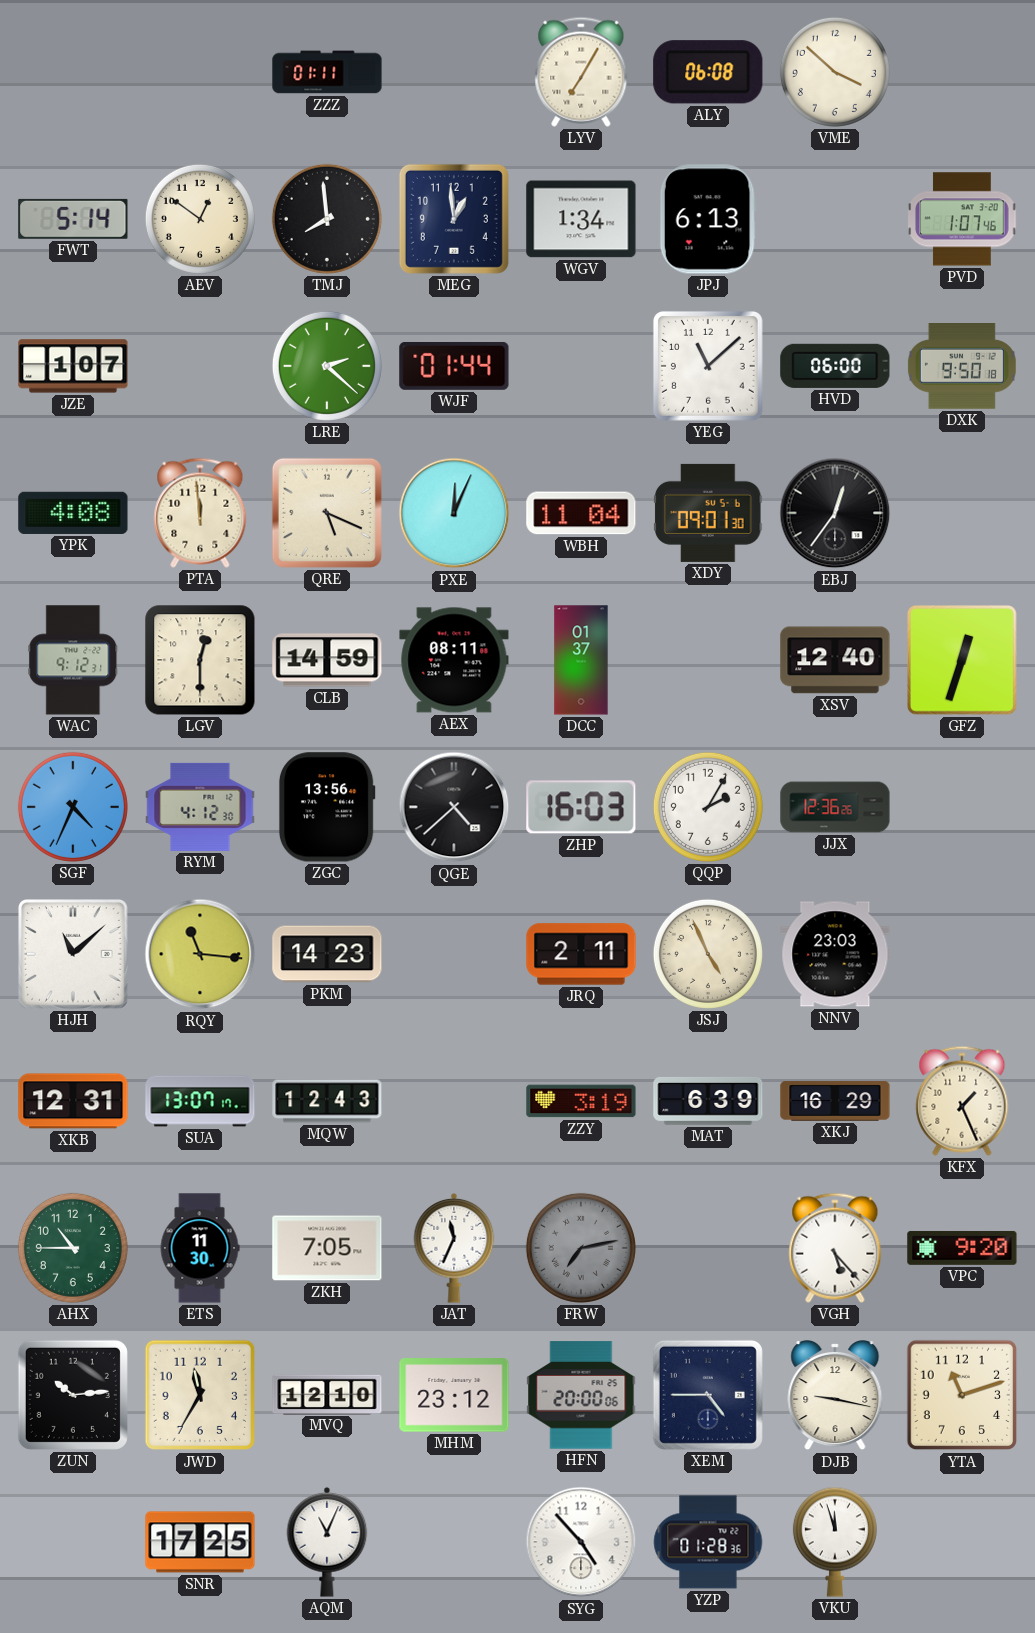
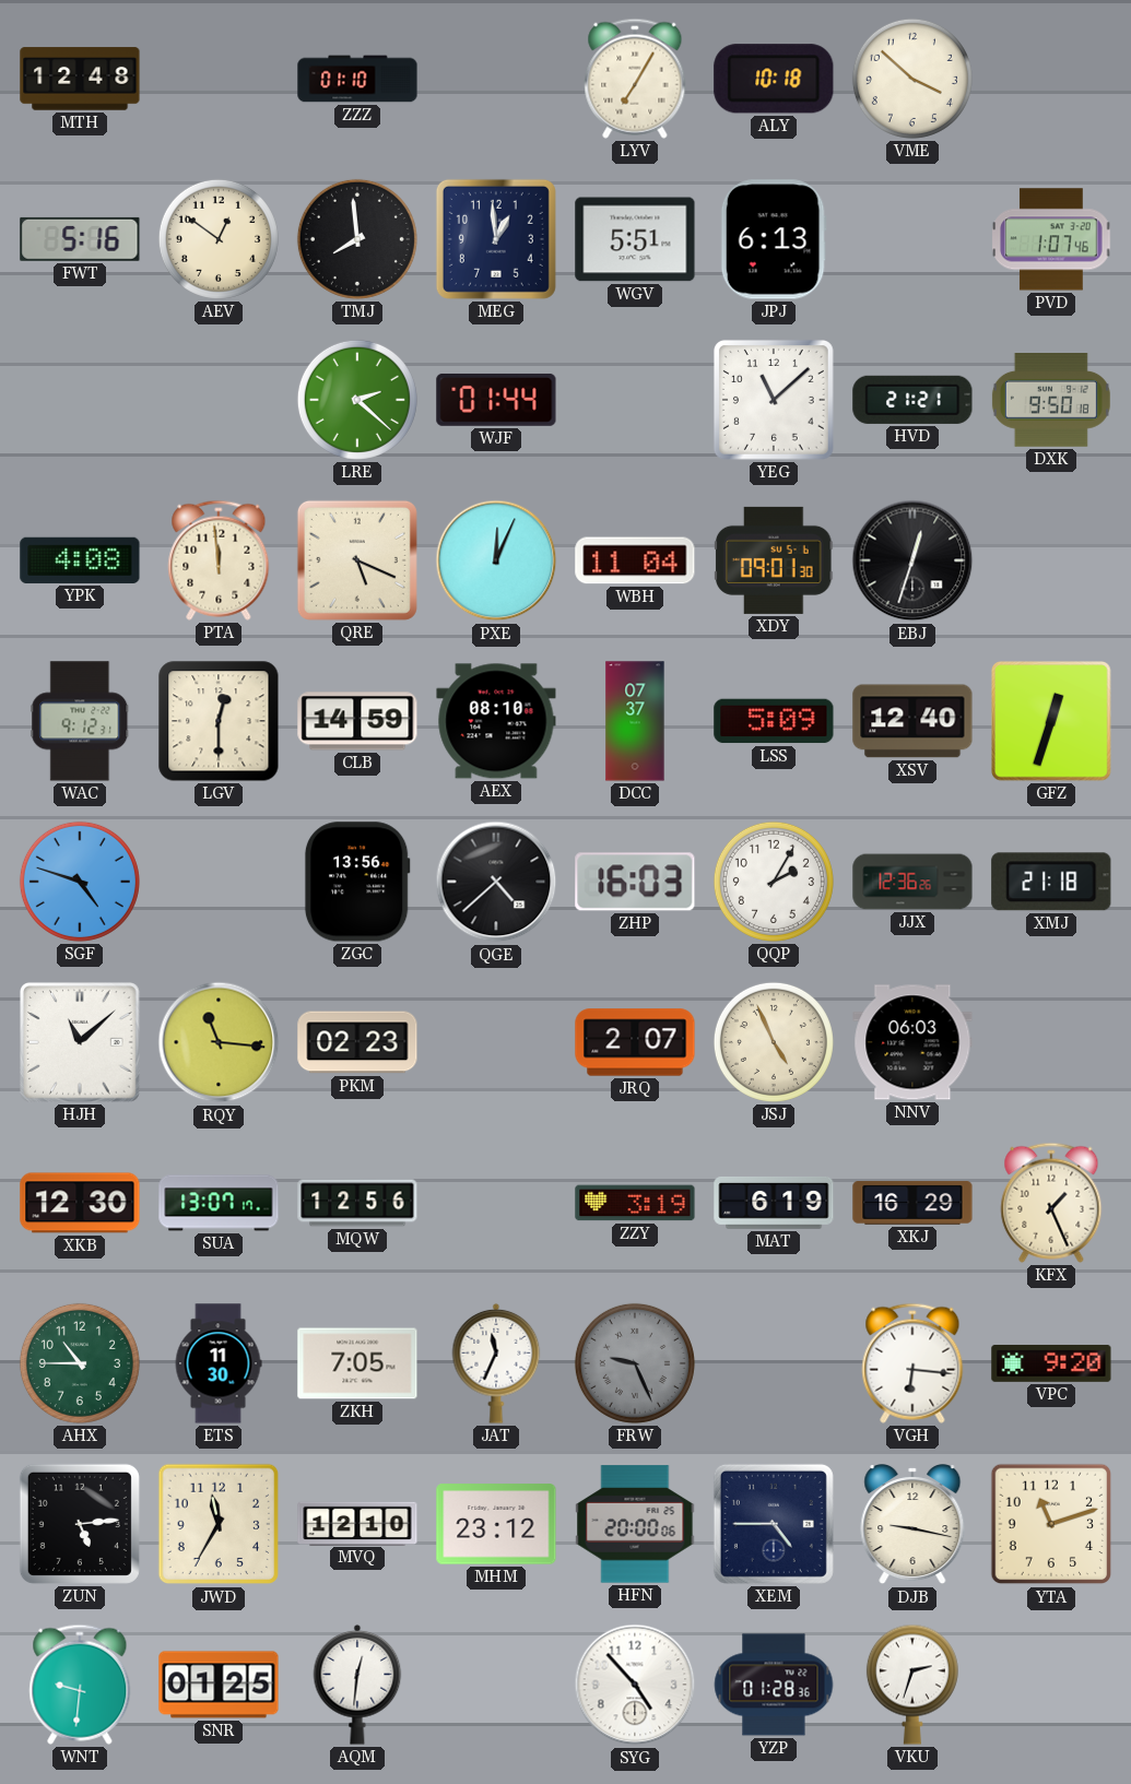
MTH: none -> 12:48 (80, 79)
ZZZ: 01:11 -> 01:10 (357, 79)
ALY: 06:08 -> 10:18 (774, 79)
FWT: 5:14 -> 5:16 (80, 239)
WGV: 1:34 -> 5:51 (635, 239)
JZE: 1:07 -> none (73, 366)
HVD: 06:00 -> 21:21 (912, 400)
EBJ: 12:36 -> 12:33 (912, 560)
AEX: 08:11 -> 08:10 (496, 721)
DCC: 01:37 -> 07:37 (635, 721)
LSS: none -> 5:09 (774, 721)
SGF: 4:34 -> 4:48 (80, 882)
RYM: 4:12 -> none (200, 807)
XMJ: none -> 21:18 (1051, 882)
PKM: 14:23 -> 02:23 (357, 1042)
JRQ: 2:11 -> 2:07 (635, 1042)
NNV: 23:03 -> 06:03 (912, 1042)
XKB: 12:31 -> 12:30 (80, 1203)
MQW: 12:43 -> 12:56 (357, 1203)
MAT: 6:39 -> 6:19 (774, 1203)
FRW: 7:13 -> 9:26 (635, 1363)
VGH: 5:23 -> 6:16 (912, 1363)
ZUN: 10:14 -> 5:14 (80, 1524)
WNT: none -> 9:31 (80, 1685)
SNR: 17:25 -> 01:25 (219, 1685)
AQM: 11:04 -> 12:31 (357, 1685)
VKU: 11:57 -> 2:33 (912, 1685)
